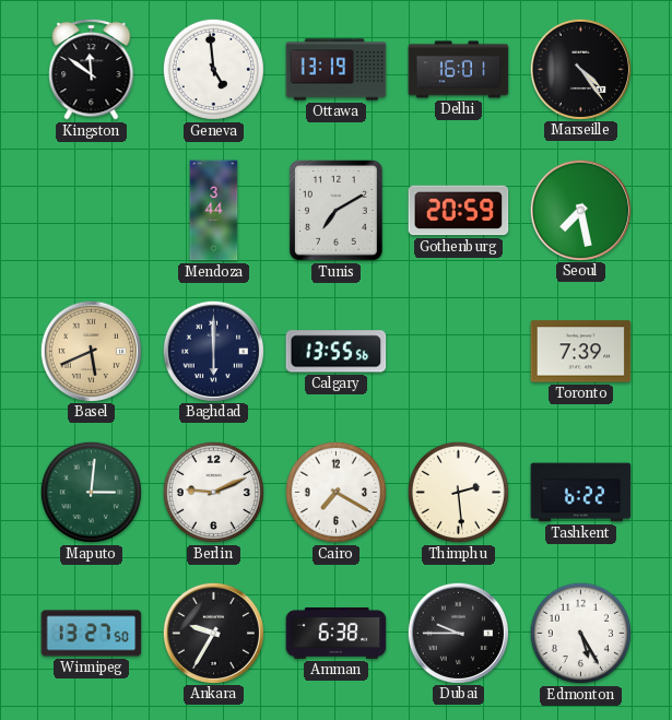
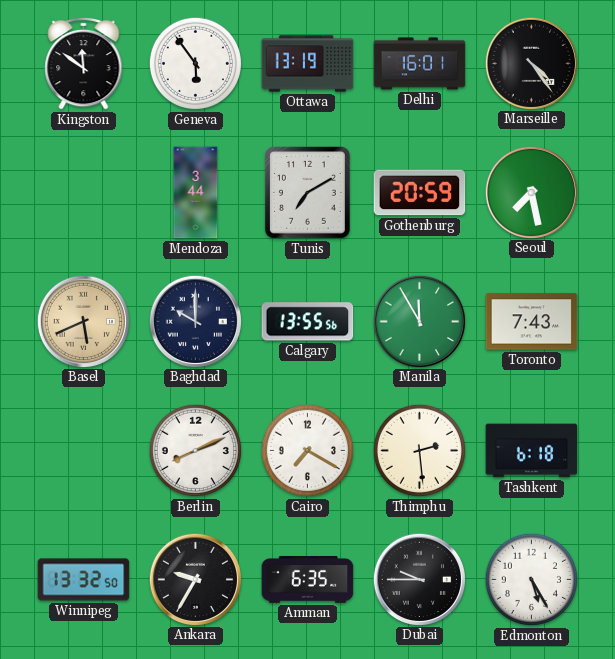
Geneva: 4:59 -> 5:54 (195, 63)
Baghdad: 6:00 -> 10:00 (195, 321)
Manila: none -> 11:55 (419, 321)
Toronto: 7:39 -> 7:43 (532, 322)
Maputo: 3:01 -> none (91, 492)
Berlin: 9:11 -> 8:11 (195, 450)
Tashkent: 6:22 -> 6:18 (532, 451)
Winnipeg: 13:27 -> 13:32 (84, 580)
Amman: 6:38 -> 6:35 (308, 580)
